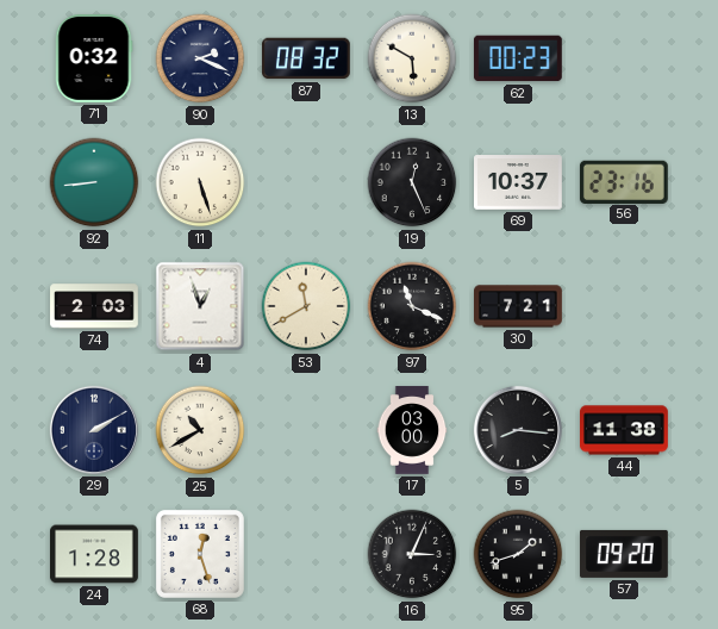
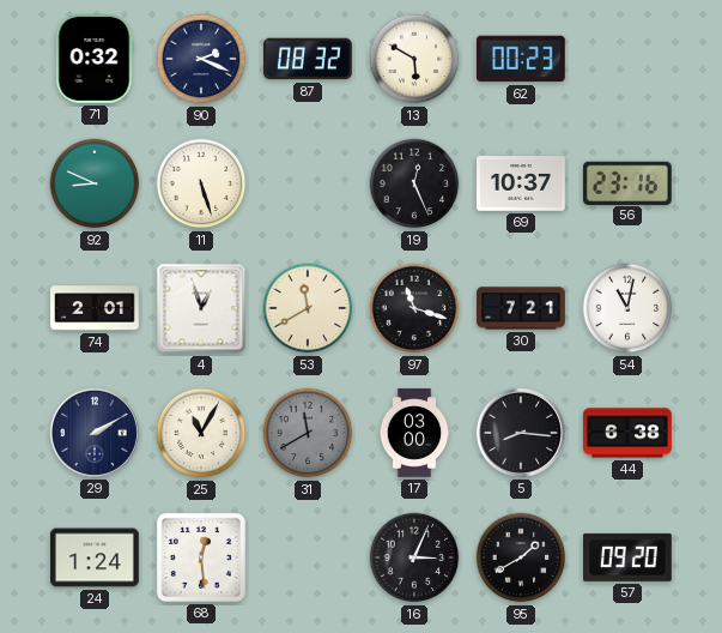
92: 8:44 -> 8:49 (95, 183)
74: 2:03 -> 2:01 (95, 308)
97: 11:19 -> 11:18 (414, 308)
54: none -> 11:02 (627, 308)
25: 10:40 -> 11:05 (201, 433)
31: none -> 11:40 (308, 433)
44: 11:38 -> 6:38 (629, 433)
24: 1:28 -> 1:24 (96, 557)
68: 12:27 -> 12:29 (201, 557)
95: 1:42 -> 1:40 (521, 557)
